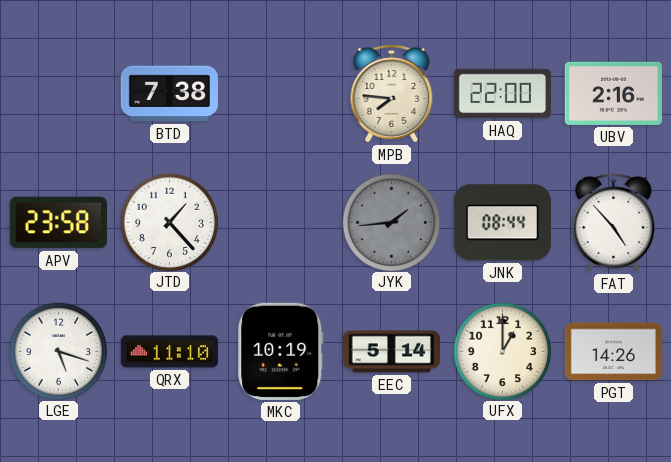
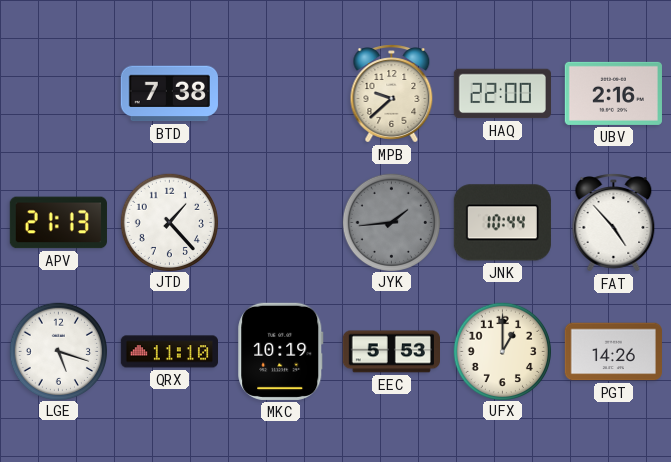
MPB: 7:46 -> 9:38 (392, 94)
APV: 23:58 -> 21:13 (58, 223)
JNK: 08:44 -> 10:44 (502, 223)
EEC: 5:14 -> 5:53 (391, 352)
